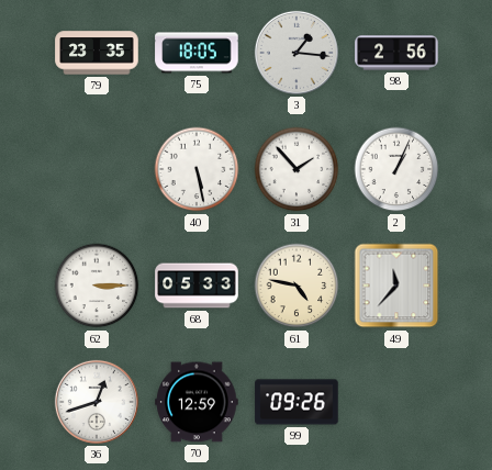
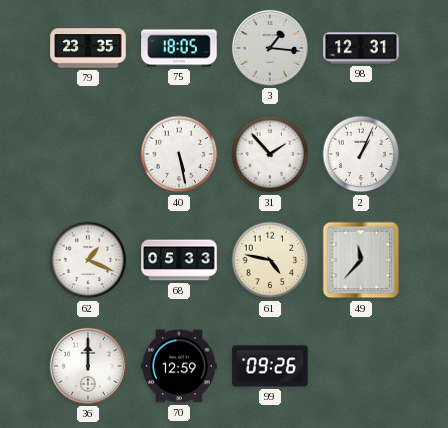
98: 2:56 -> 12:31 (361, 48)
62: 3:15 -> 1:19 (88, 260)
36: 12:42 -> 12:00 (88, 366)
